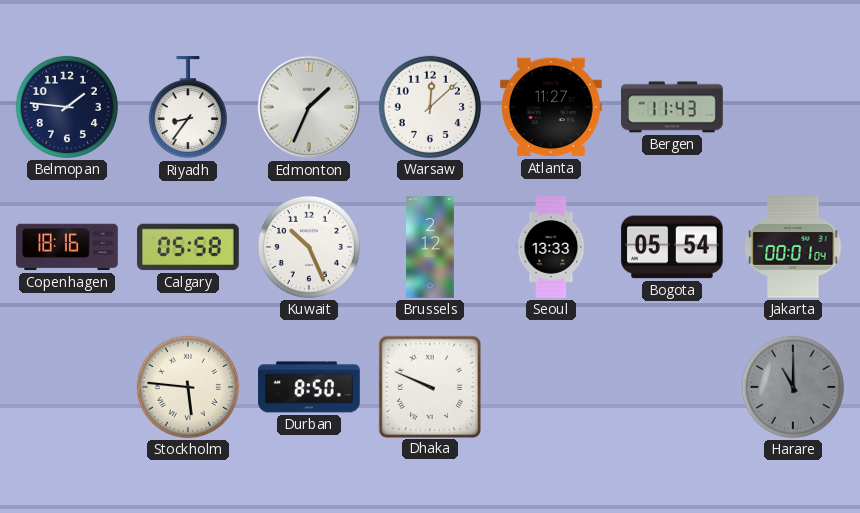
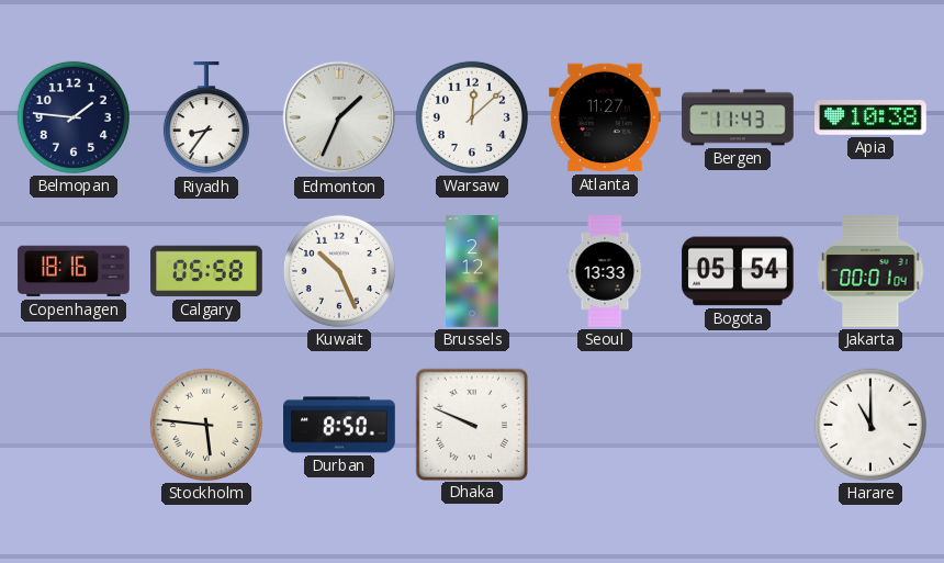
Apia: none -> 10:38 (870, 117)
Harare dial: grey -> white (870, 425)
